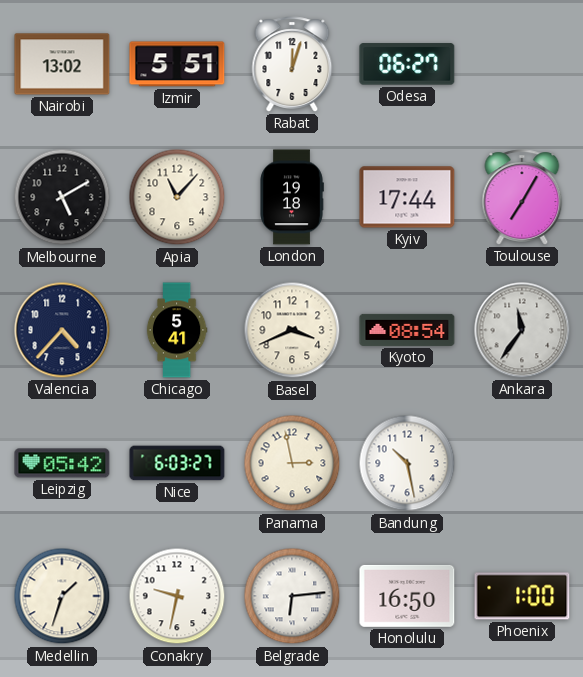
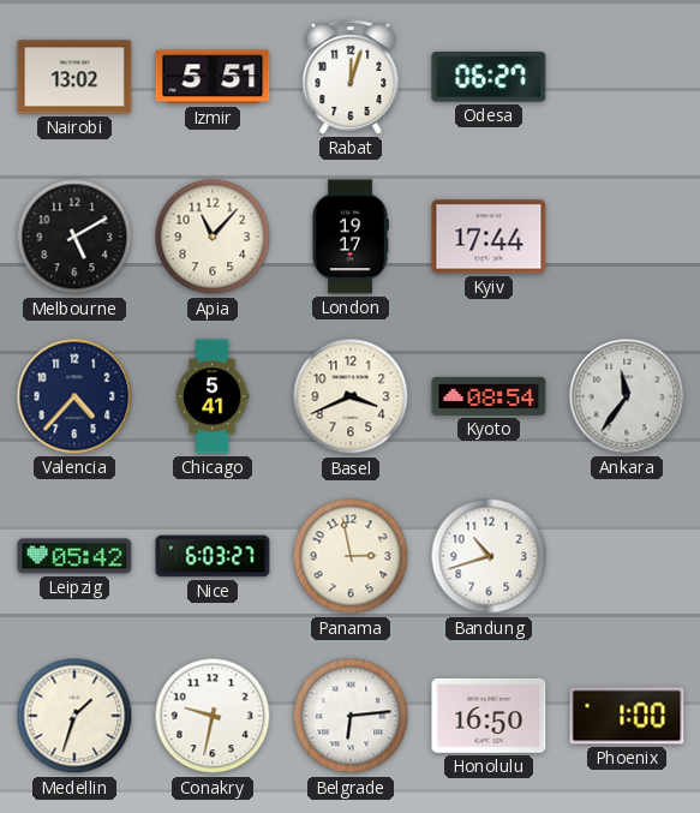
London: 19:18 -> 19:17 (351, 237)
Toulouse: 7:05 -> none (522, 197)
Bandung: 10:28 -> 10:42 (489, 556)
